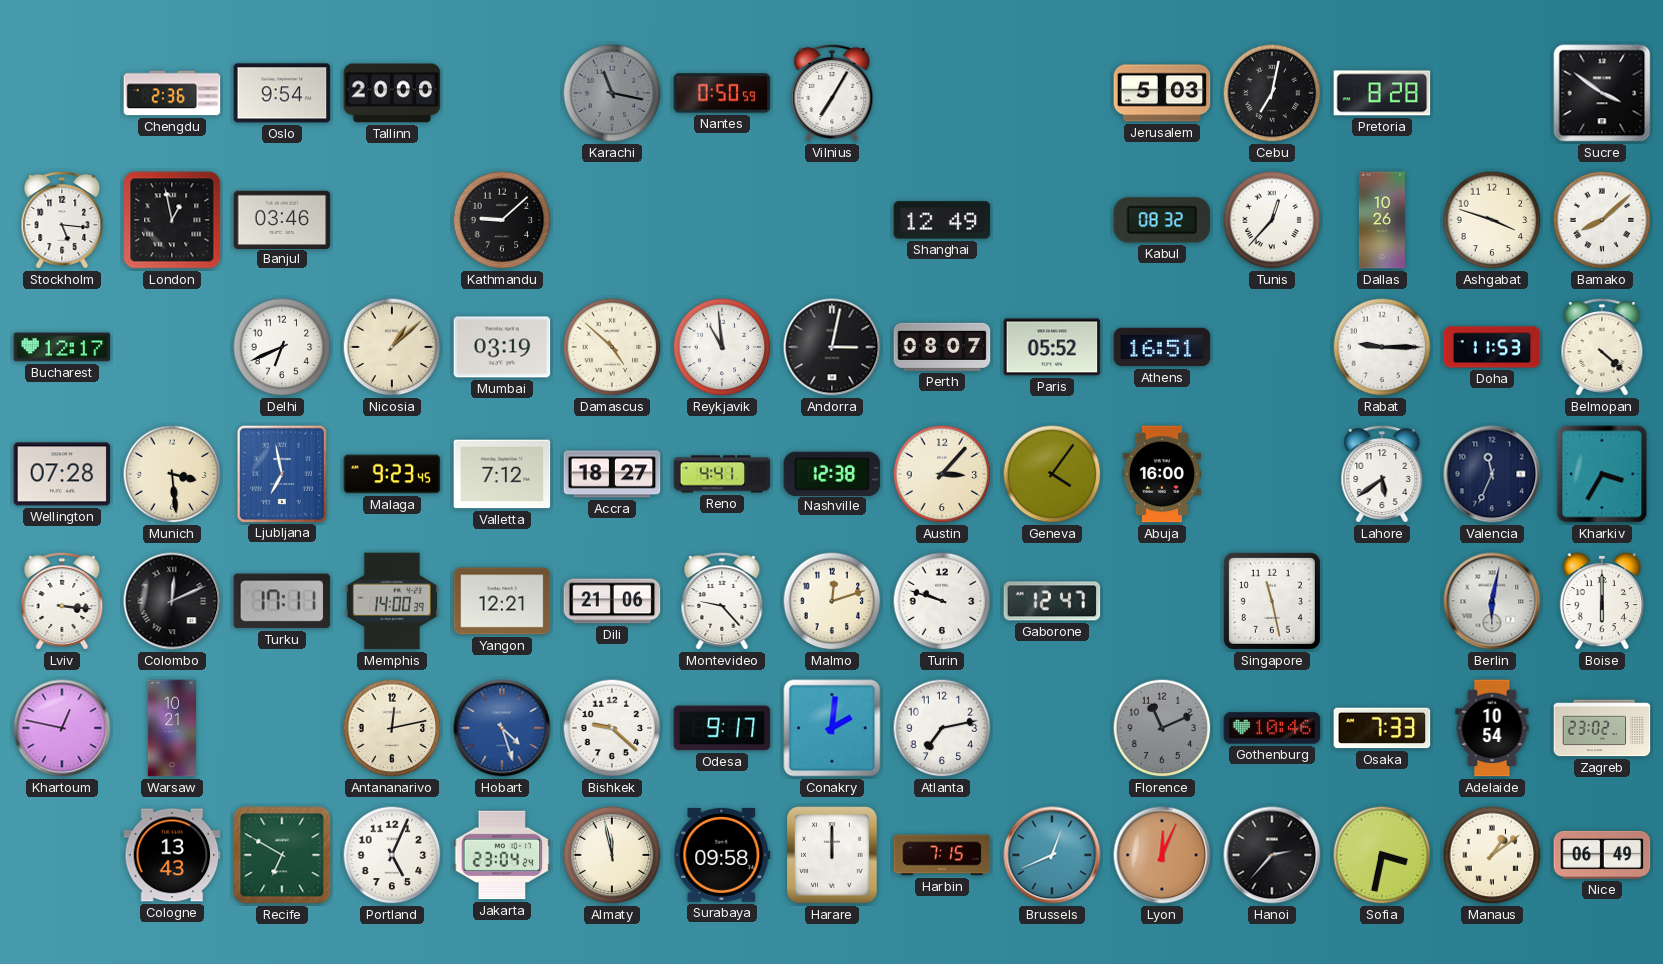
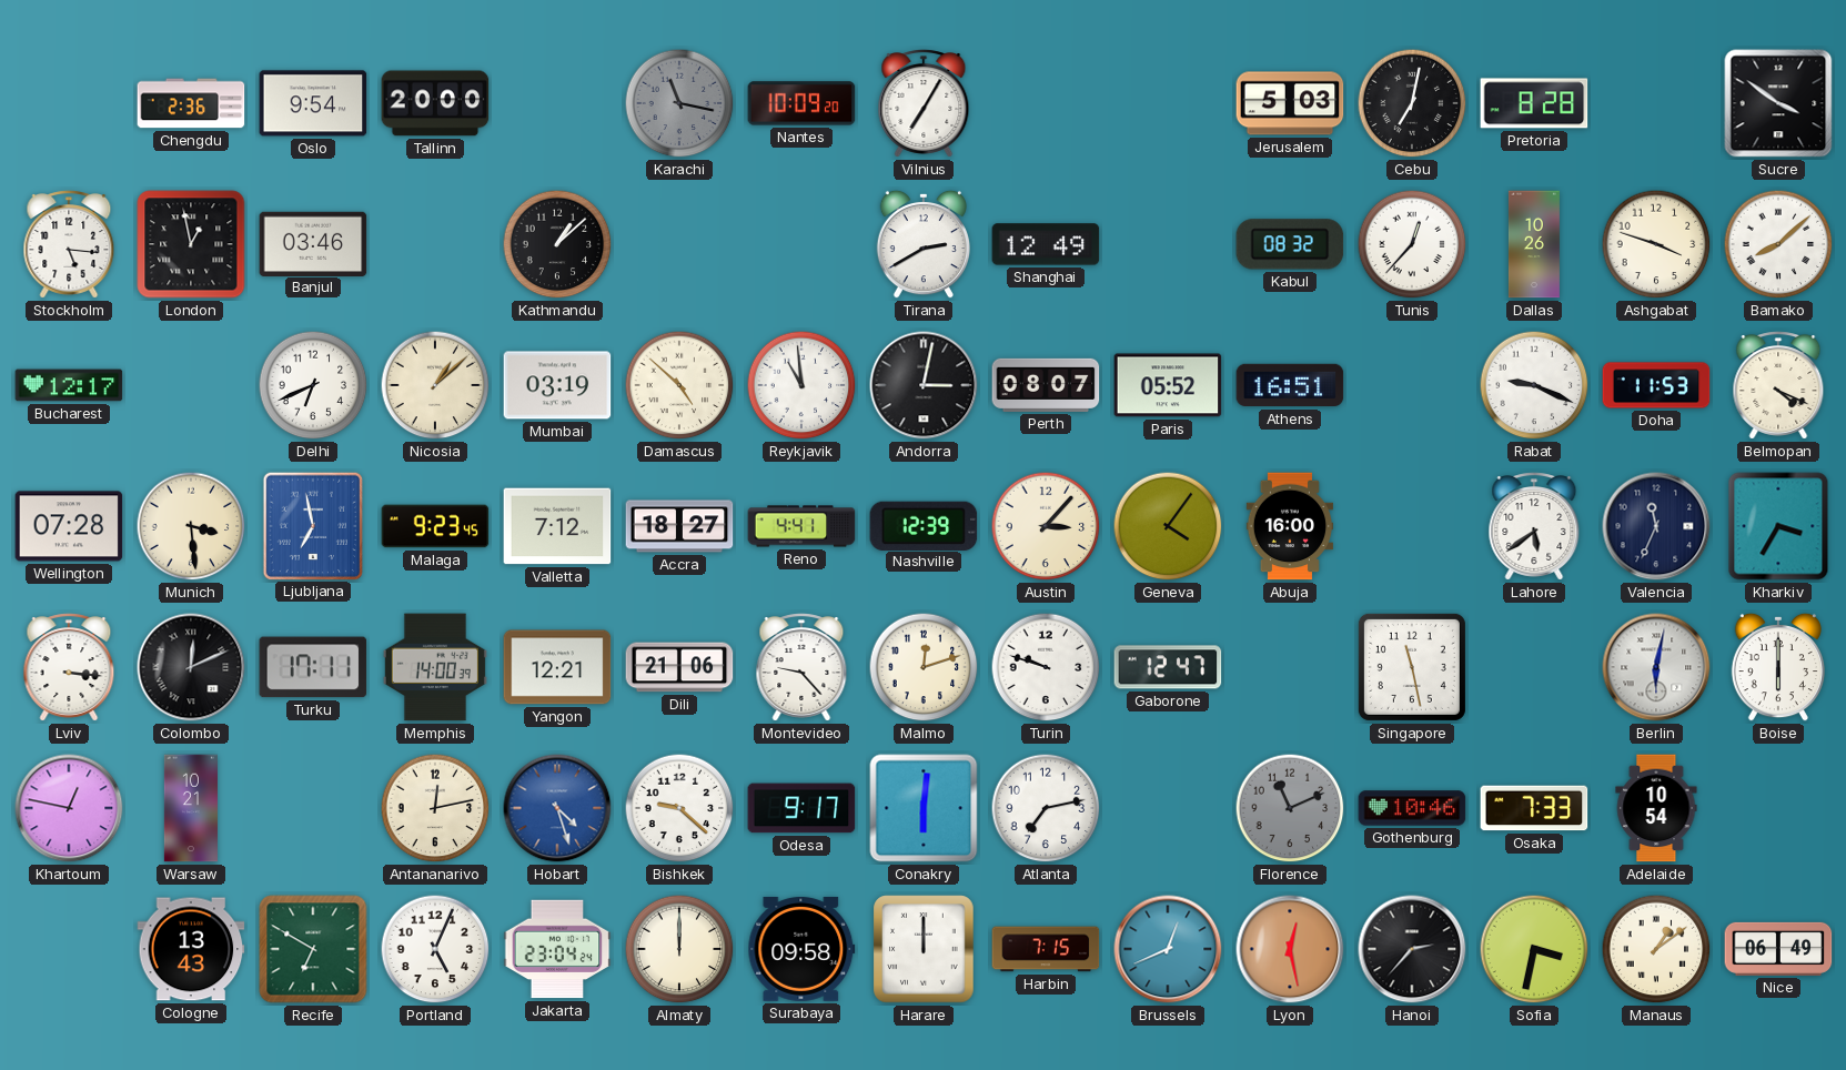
Nantes: 0:50 -> 10:09 (801, 103)
Kathmandu: 9:08 -> 1:08 (557, 244)
Tirana: none -> 2:40 (922, 244)
Rabat: 9:15 -> 9:19 (1534, 385)
Belmopan: 4:22 -> 4:19 (1778, 385)
Nashville: 12:38 -> 12:39 (924, 525)
Conakry: 2:01 -> 6:01 (924, 808)
Zagreb: 23:02 -> none (1602, 728)
Almaty: 11:58 -> 12:00 (679, 949)
Lyon: 12:04 -> 12:28 (1290, 949)
